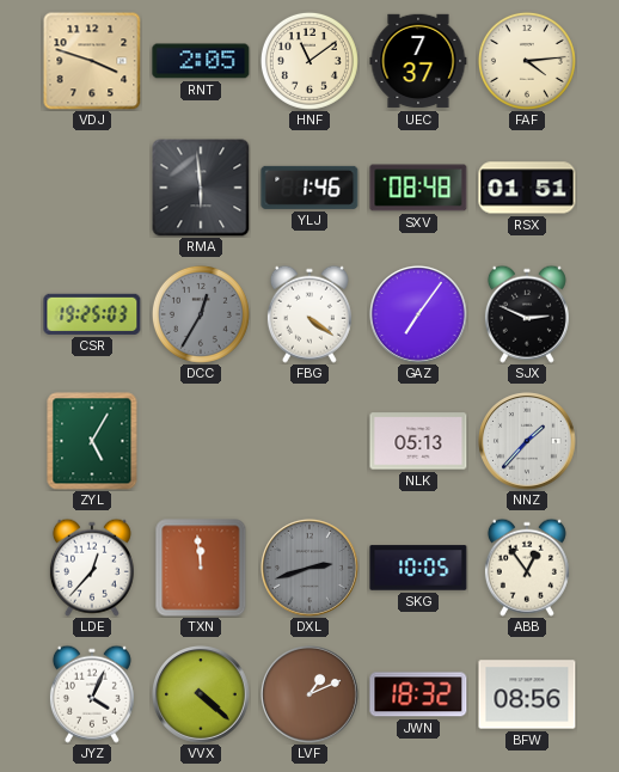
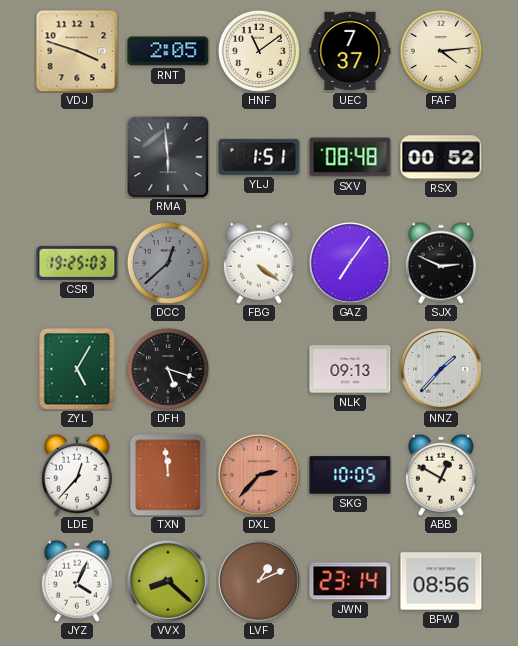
YLJ: 1:46 -> 1:51 (259, 157)
RSX: 01:51 -> 00:52 (441, 157)
DCC: 12:35 -> 12:38 (168, 263)
DFH: none -> 5:18 (168, 369)
NLK: 05:13 -> 09:13 (350, 369)
DXL: 2:42 -> 2:37 (260, 476)
DXL dial: grey -> salmon (260, 476)
ABB: 12:54 -> 12:50 (441, 475)
VVX: 4:22 -> 8:22 (169, 582)
JWN: 18:32 -> 23:14 (350, 581)
